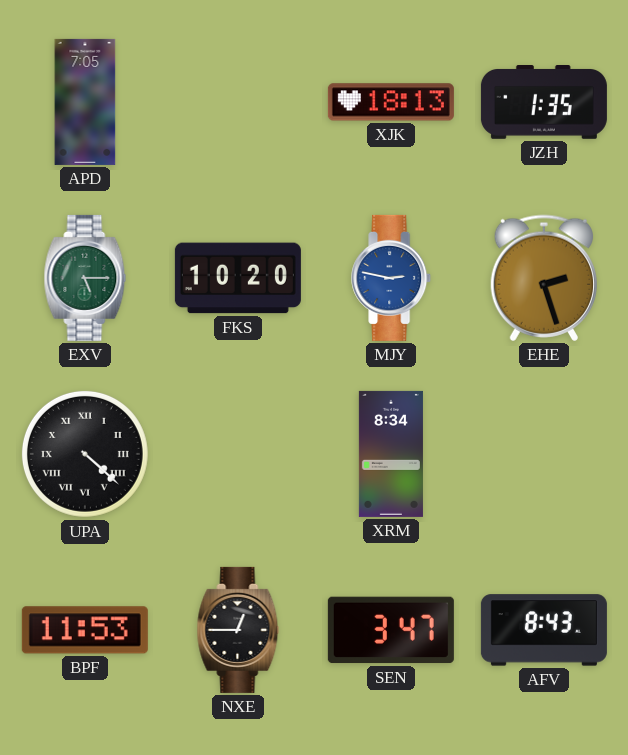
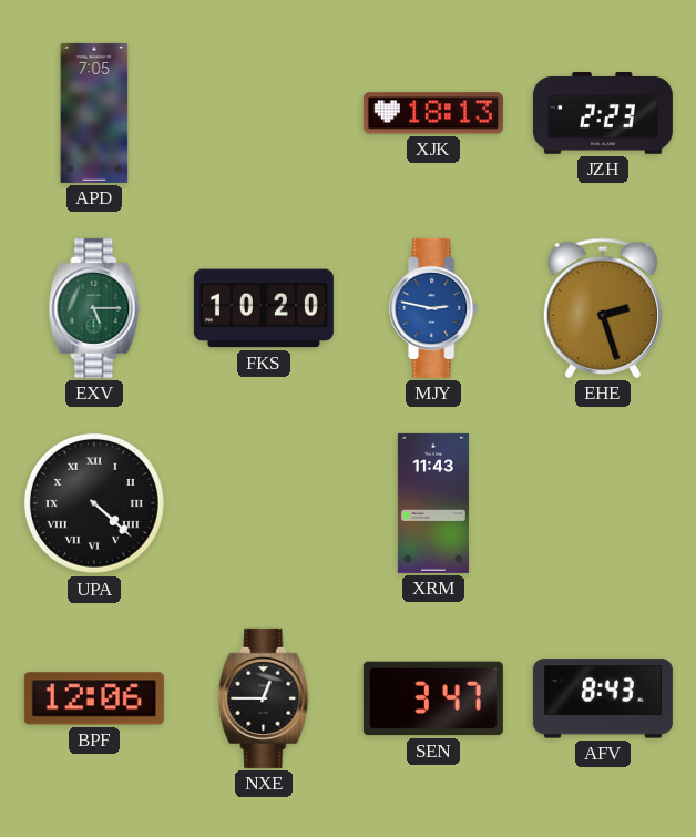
JZH: 1:35 -> 2:23 (603, 114)
XRM: 8:34 -> 11:43 (433, 503)
BPF: 11:53 -> 12:06 (94, 698)
